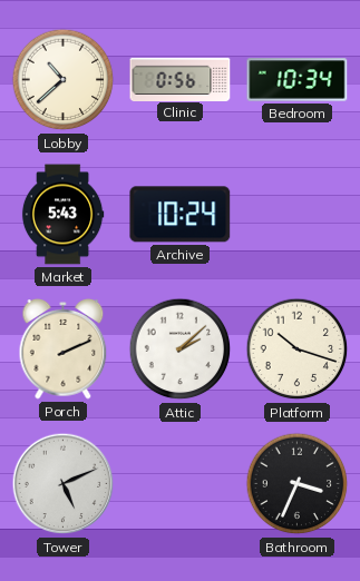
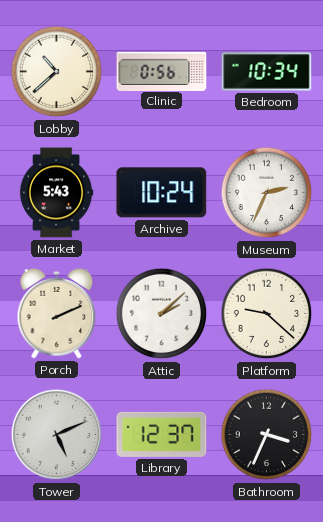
Museum: none -> 2:34 (267, 193)
Platform: 10:18 -> 9:22 (267, 314)
Library: none -> 12:37 (162, 434)
